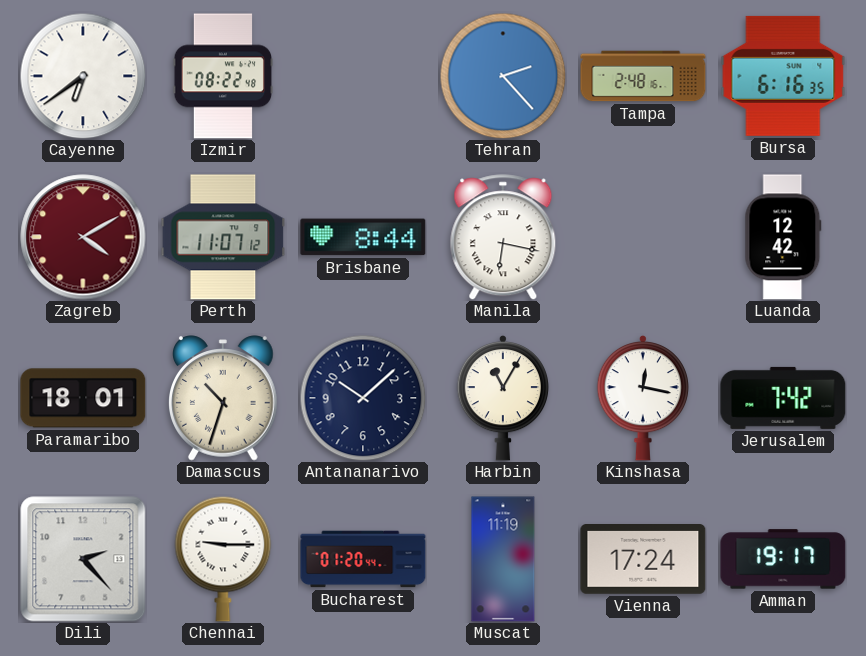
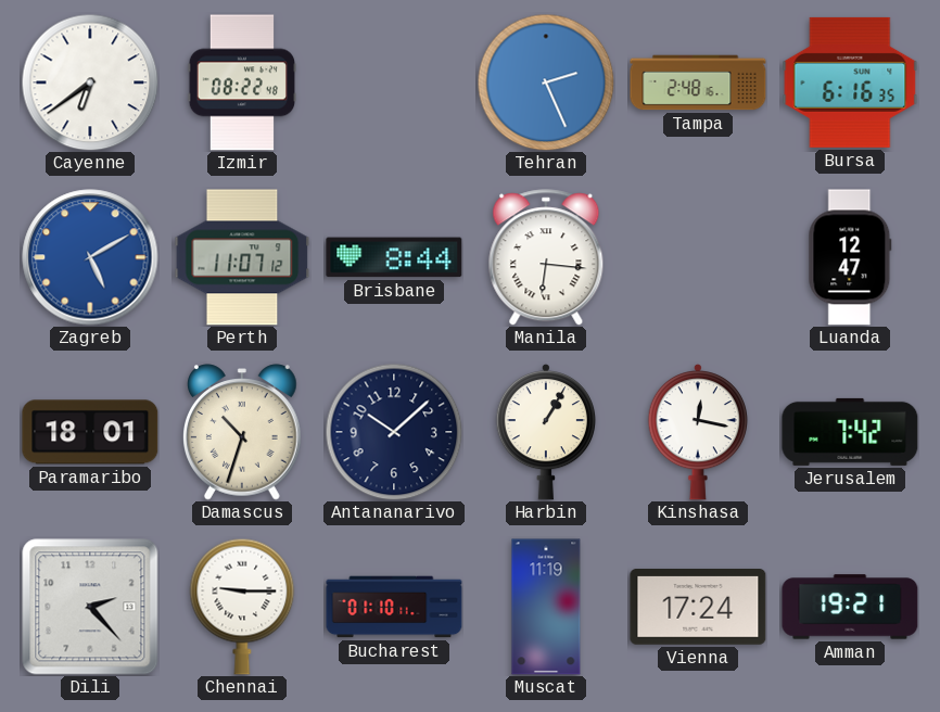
Tehran: 2:23 -> 2:26 (546, 82)
Zagreb: 4:10 -> 5:10 (90, 257)
Zagreb dial: burgundy -> blue (90, 257)
Manila: 6:17 -> 6:16 (546, 257)
Luanda: 12:42 -> 12:47 (850, 257)
Harbin: 11:05 -> 1:05 (545, 432)
Bucharest: 01:20 -> 01:10 (394, 607)
Amman: 19:17 -> 19:21 (850, 607)
